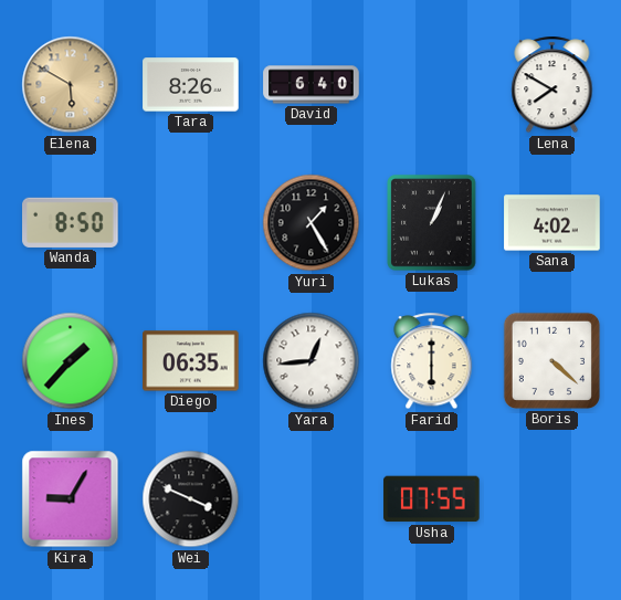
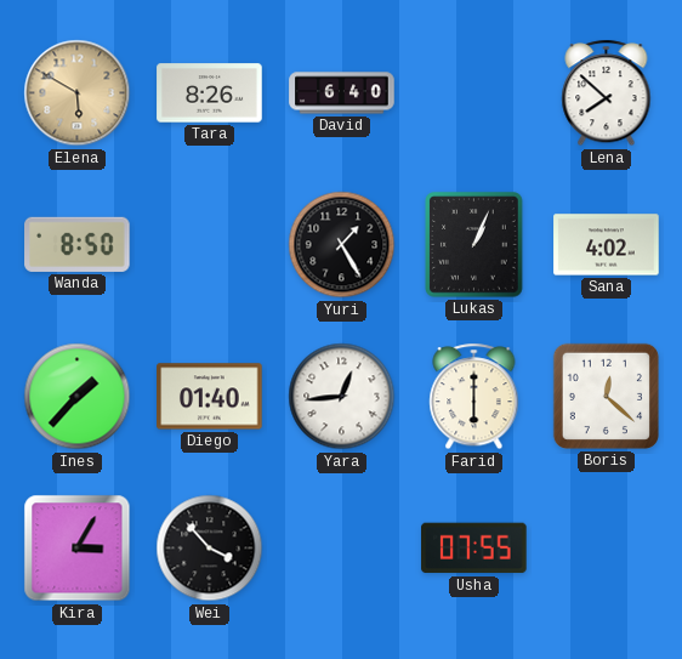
Lena: 7:50 -> 7:52 (607, 93)
Diego: 06:35 -> 01:40 (210, 397)
Boris: 4:22 -> 12:22 (606, 396)
Kira: 9:05 -> 3:05 (78, 549)
Wei: 3:49 -> 3:53 (210, 549)
